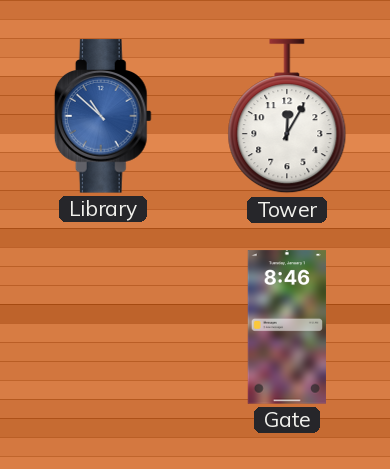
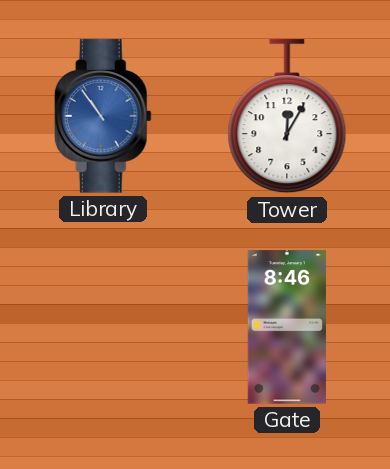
Library: 10:52 -> 10:54 (103, 116)
